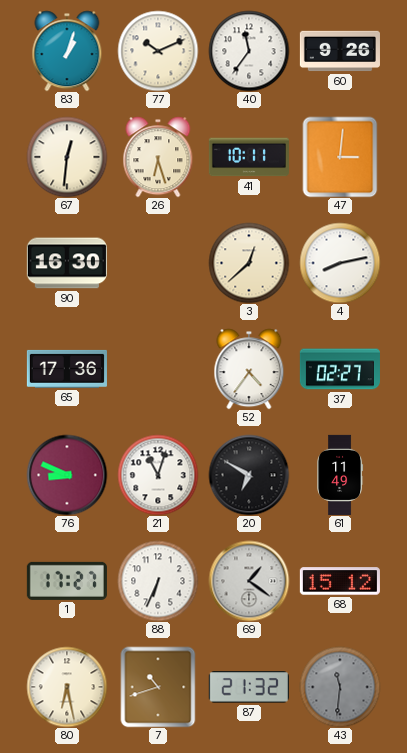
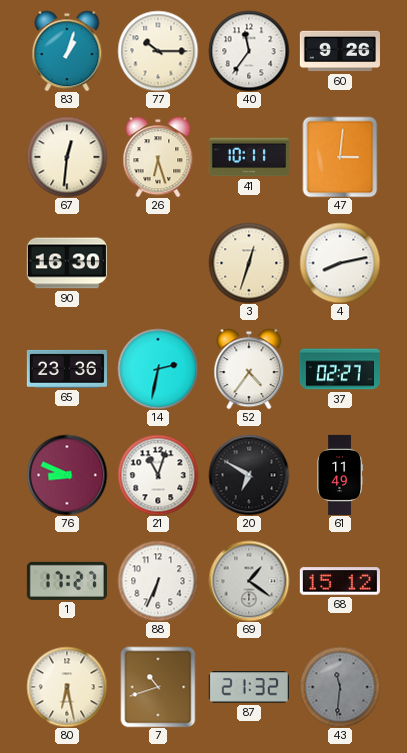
77: 10:11 -> 10:15 (158, 51)
3: 12:38 -> 12:33 (249, 263)
65: 17:36 -> 23:36 (67, 369)
14: none -> 2:32 (158, 369)
